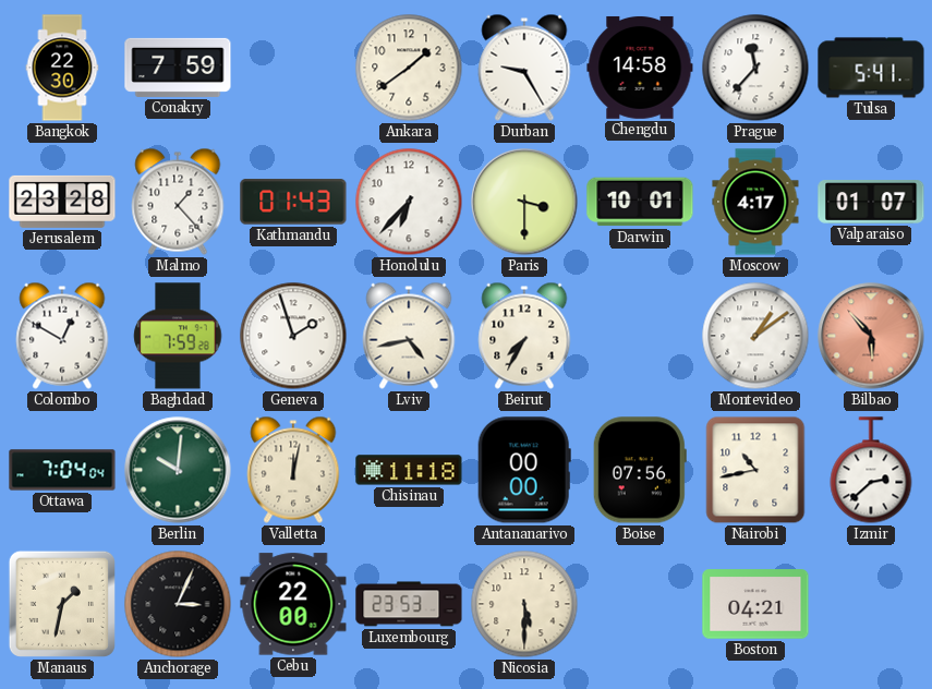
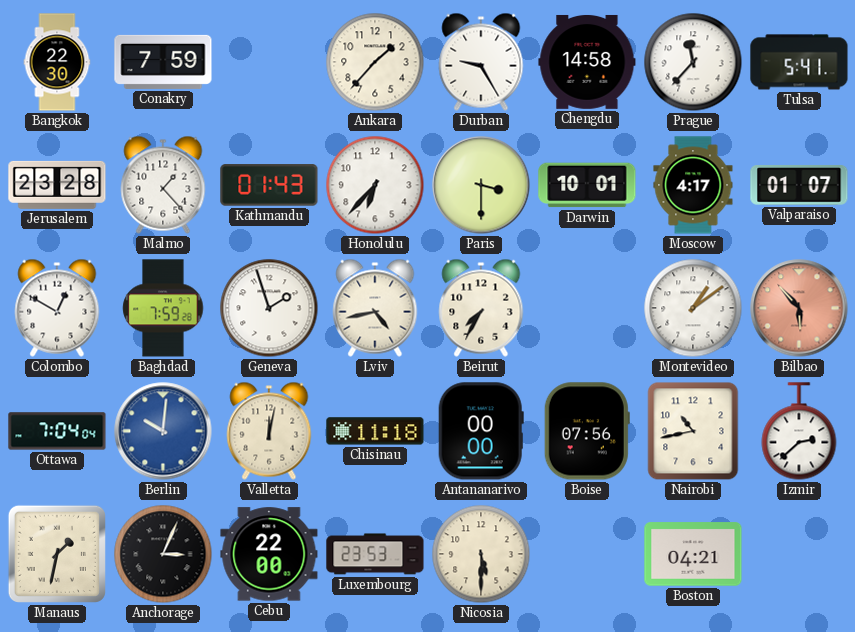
Ankara: 1:39 -> 1:37 (375, 62)
Berlin dial: green -> blue (163, 431)
